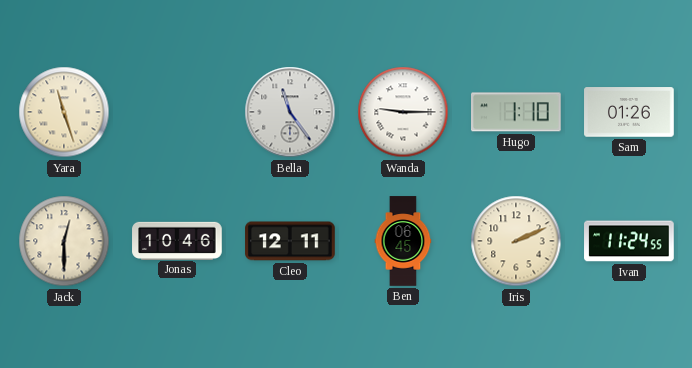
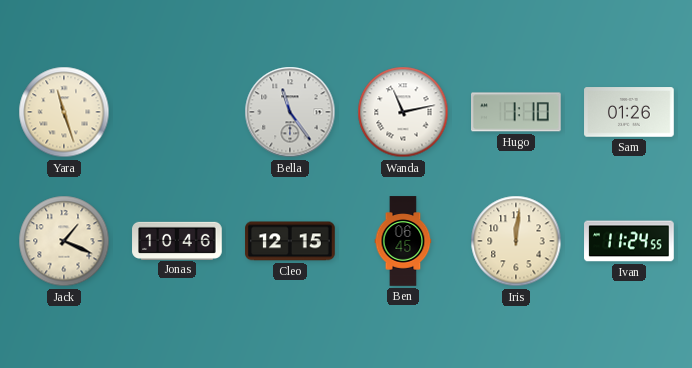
Wanda: 9:15 -> 11:13 (403, 112)
Jack: 12:30 -> 1:19 (64, 241)
Cleo: 12:11 -> 12:15 (290, 241)
Iris: 2:11 -> 12:01 (516, 241)
